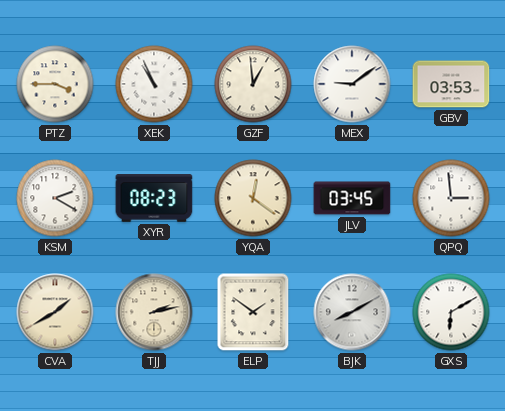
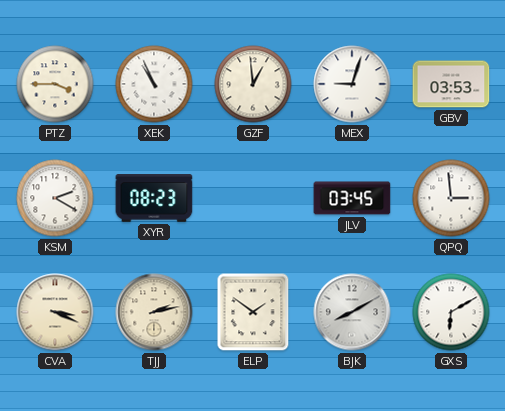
MEX: 9:09 -> 9:03 (352, 84)
YQA: 12:21 -> none (253, 198)
CVA: 1:40 -> 3:19 (55, 312)
